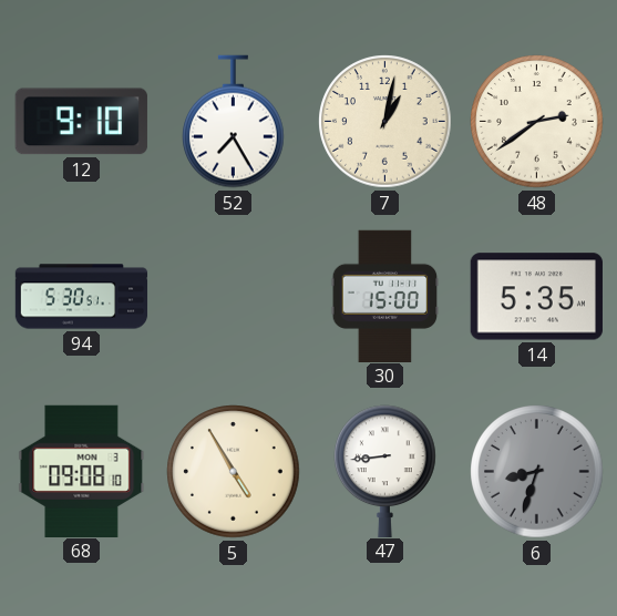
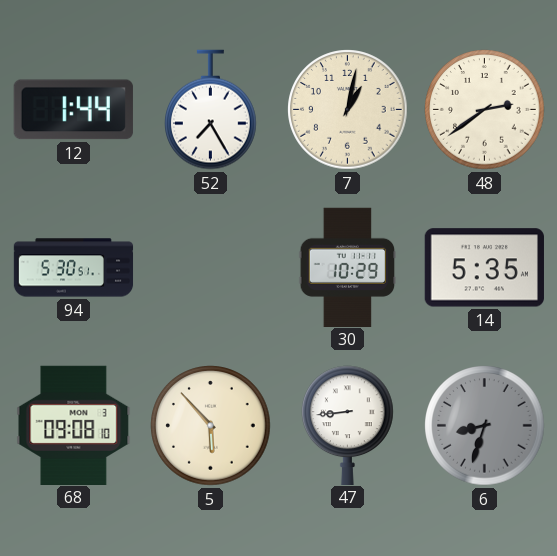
12: 9:10 -> 1:44 (73, 110)
30: 15:00 -> 10:29 (348, 267)
5: 4:55 -> 5:53 (211, 426)
